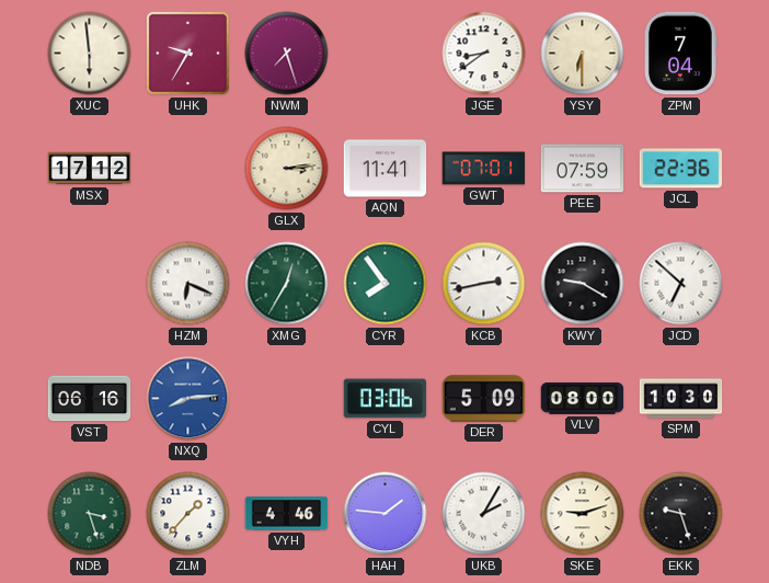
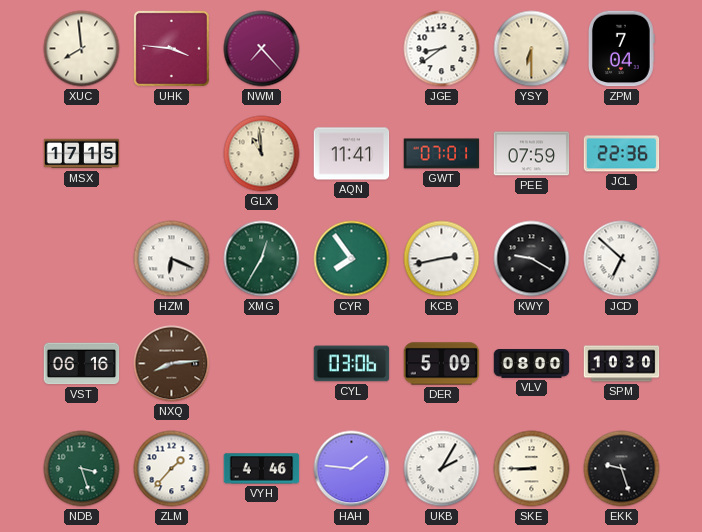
XUC: 5:59 -> 7:59 (82, 49)
UHK: 9:35 -> 3:46 (171, 48)
NWM: 7:27 -> 7:23 (262, 49)
MSX: 17:12 -> 17:15 (82, 154)
GLX: 3:14 -> 10:59 (262, 154)
NXQ dial: blue -> brown (172, 364)
SKE: 9:12 -> 8:45 (532, 469)
